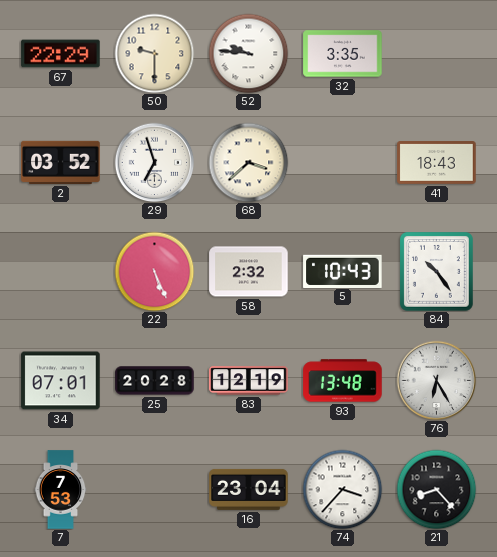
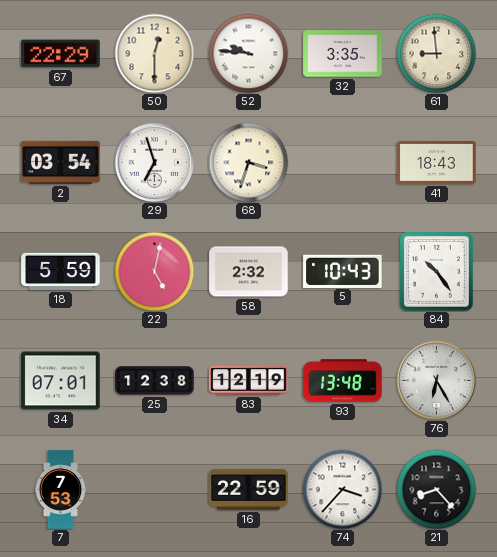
50: 9:30 -> 12:30 (154, 53)
61: none -> 8:59 (436, 53)
2: 03:52 -> 03:54 (61, 162)
68: 3:38 -> 3:33 (248, 162)
18: none -> 5:59 (61, 271)
22: 5:26 -> 5:02 (154, 271)
25: 20:28 -> 12:38 (155, 381)
16: 23:04 -> 22:59 (249, 489)
